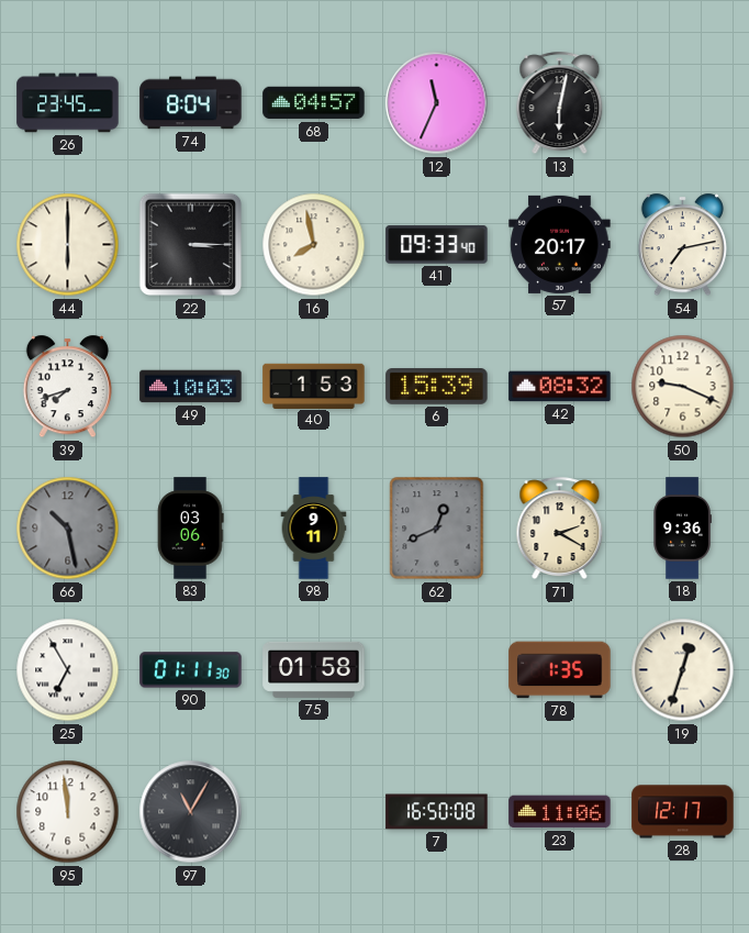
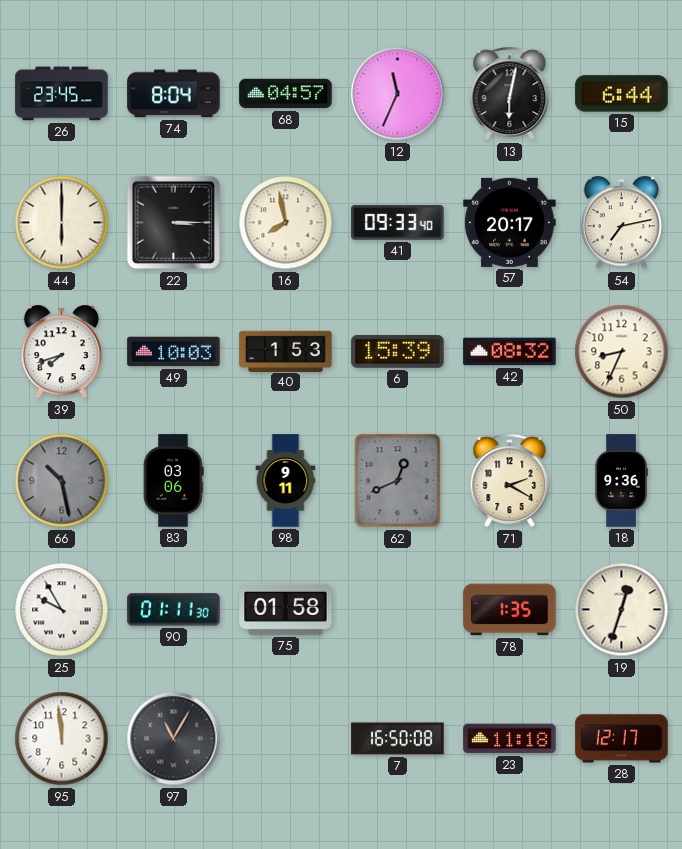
15: none -> 6:44 (622, 94)
50: 9:19 -> 8:34 (622, 352)
25: 6:55 -> 9:55 (62, 610)
23: 11:06 -> 11:18 (510, 739)
